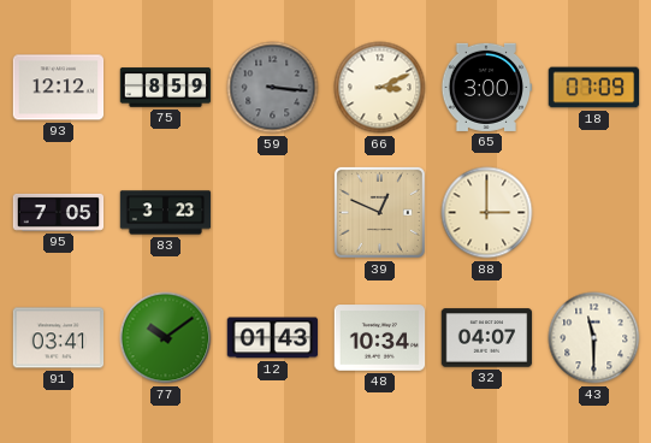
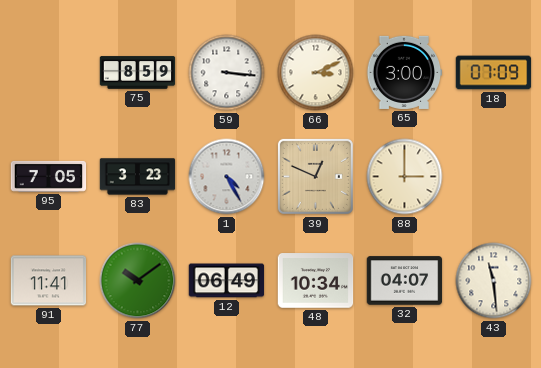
93: 12:12 -> none (59, 88)
59 dial: grey -> white (227, 73)
1: none -> 4:25 (227, 177)
91: 03:41 -> 11:41 (49, 281)
12: 01:43 -> 06:49 (227, 281)
43: 11:30 -> 11:29 (494, 281)
